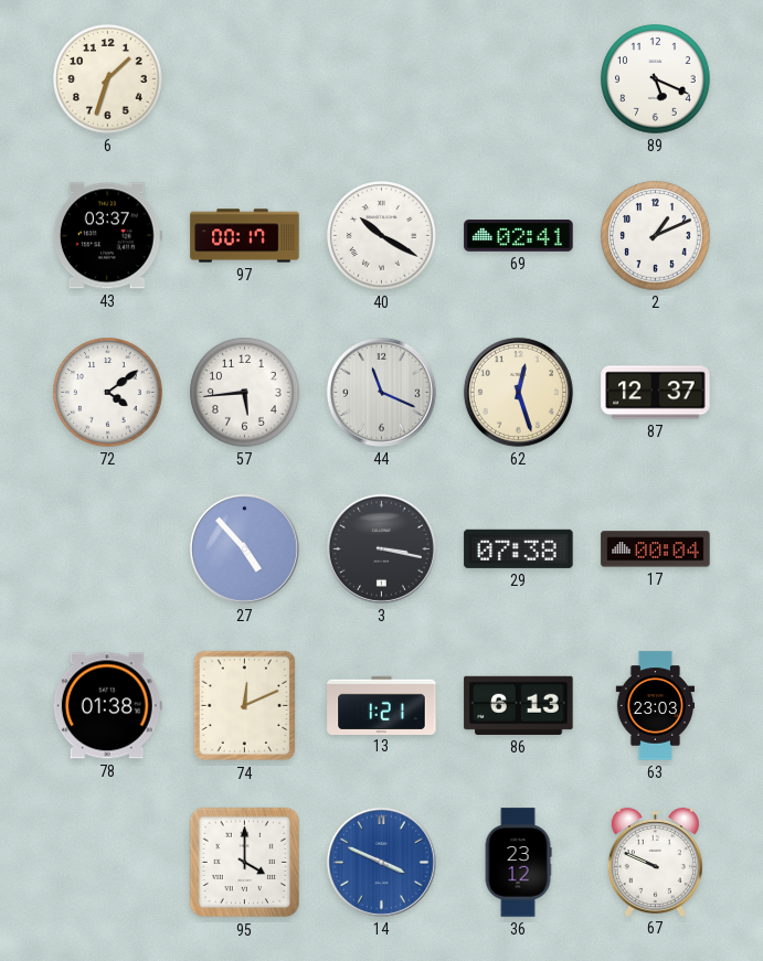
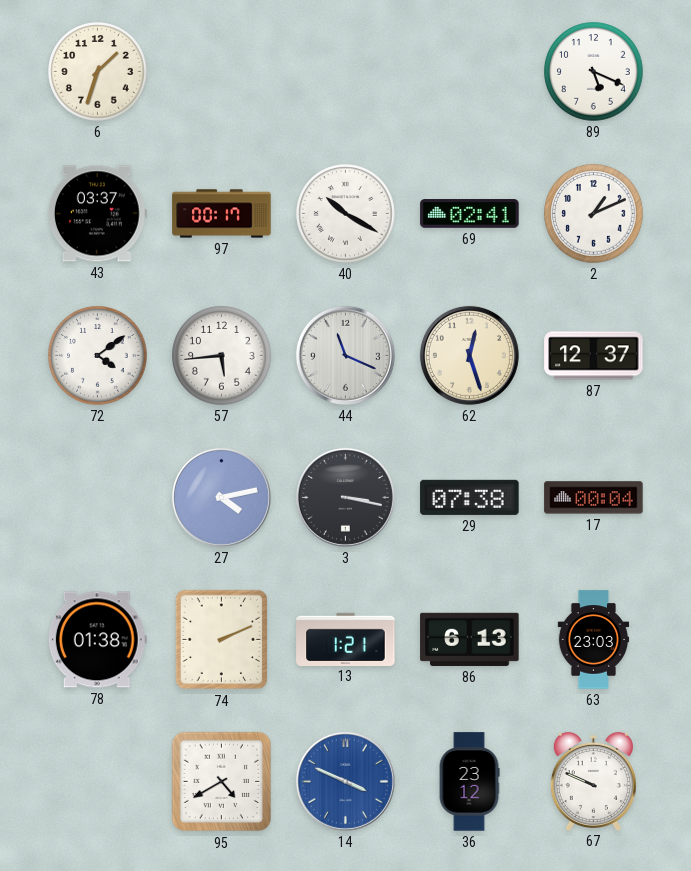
27: 4:53 -> 4:13 (221, 497)
74: 12:11 -> 2:11 (222, 640)
95: 4:00 -> 4:40 (222, 782)
